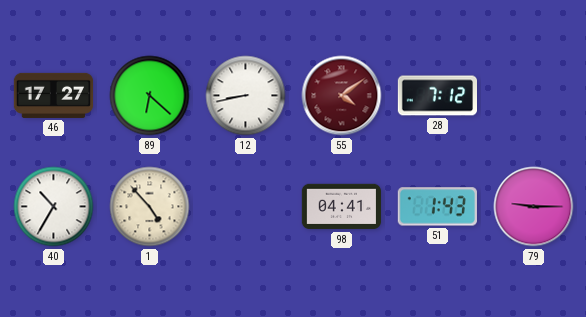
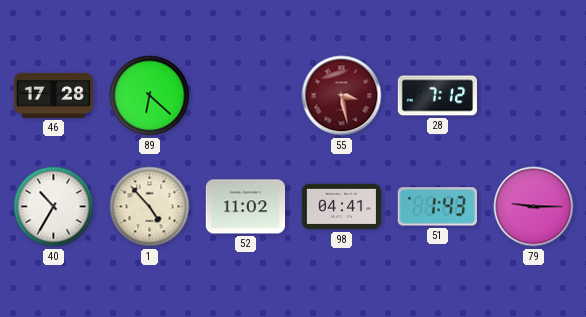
46: 17:27 -> 17:28 (54, 95)
12: 8:43 -> none (246, 96)
55: 4:09 -> 3:28 (342, 96)
52: none -> 11:02 (245, 207)
